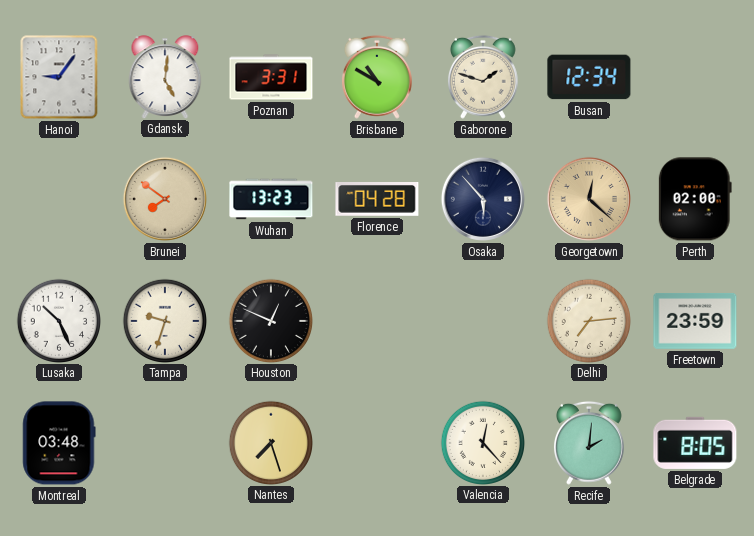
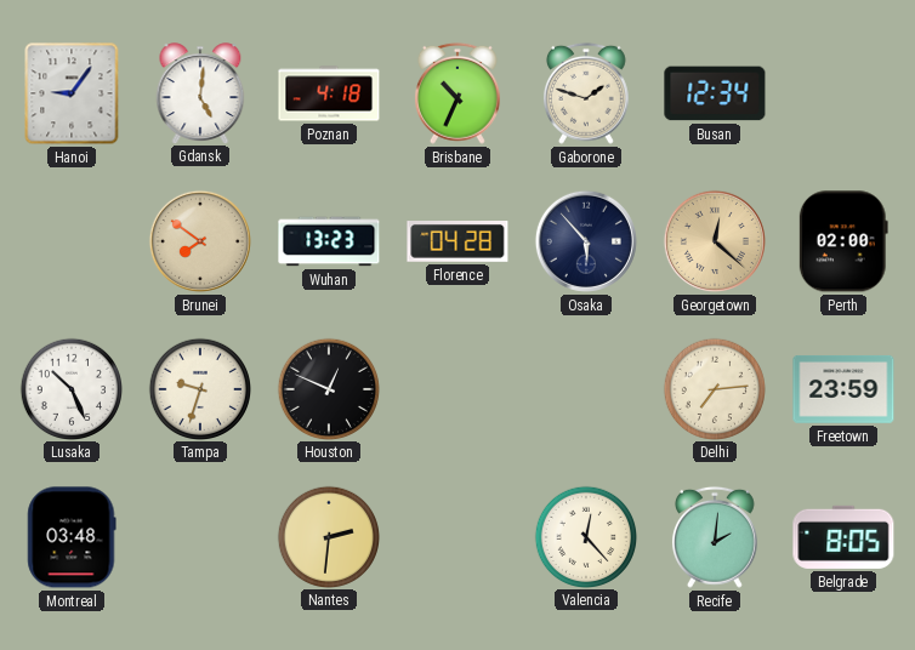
Poznan: 3:31 -> 4:18 (329, 93)
Brisbane: 10:50 -> 10:34 (457, 93)
Nantes: 7:27 -> 2:31 (328, 536)
